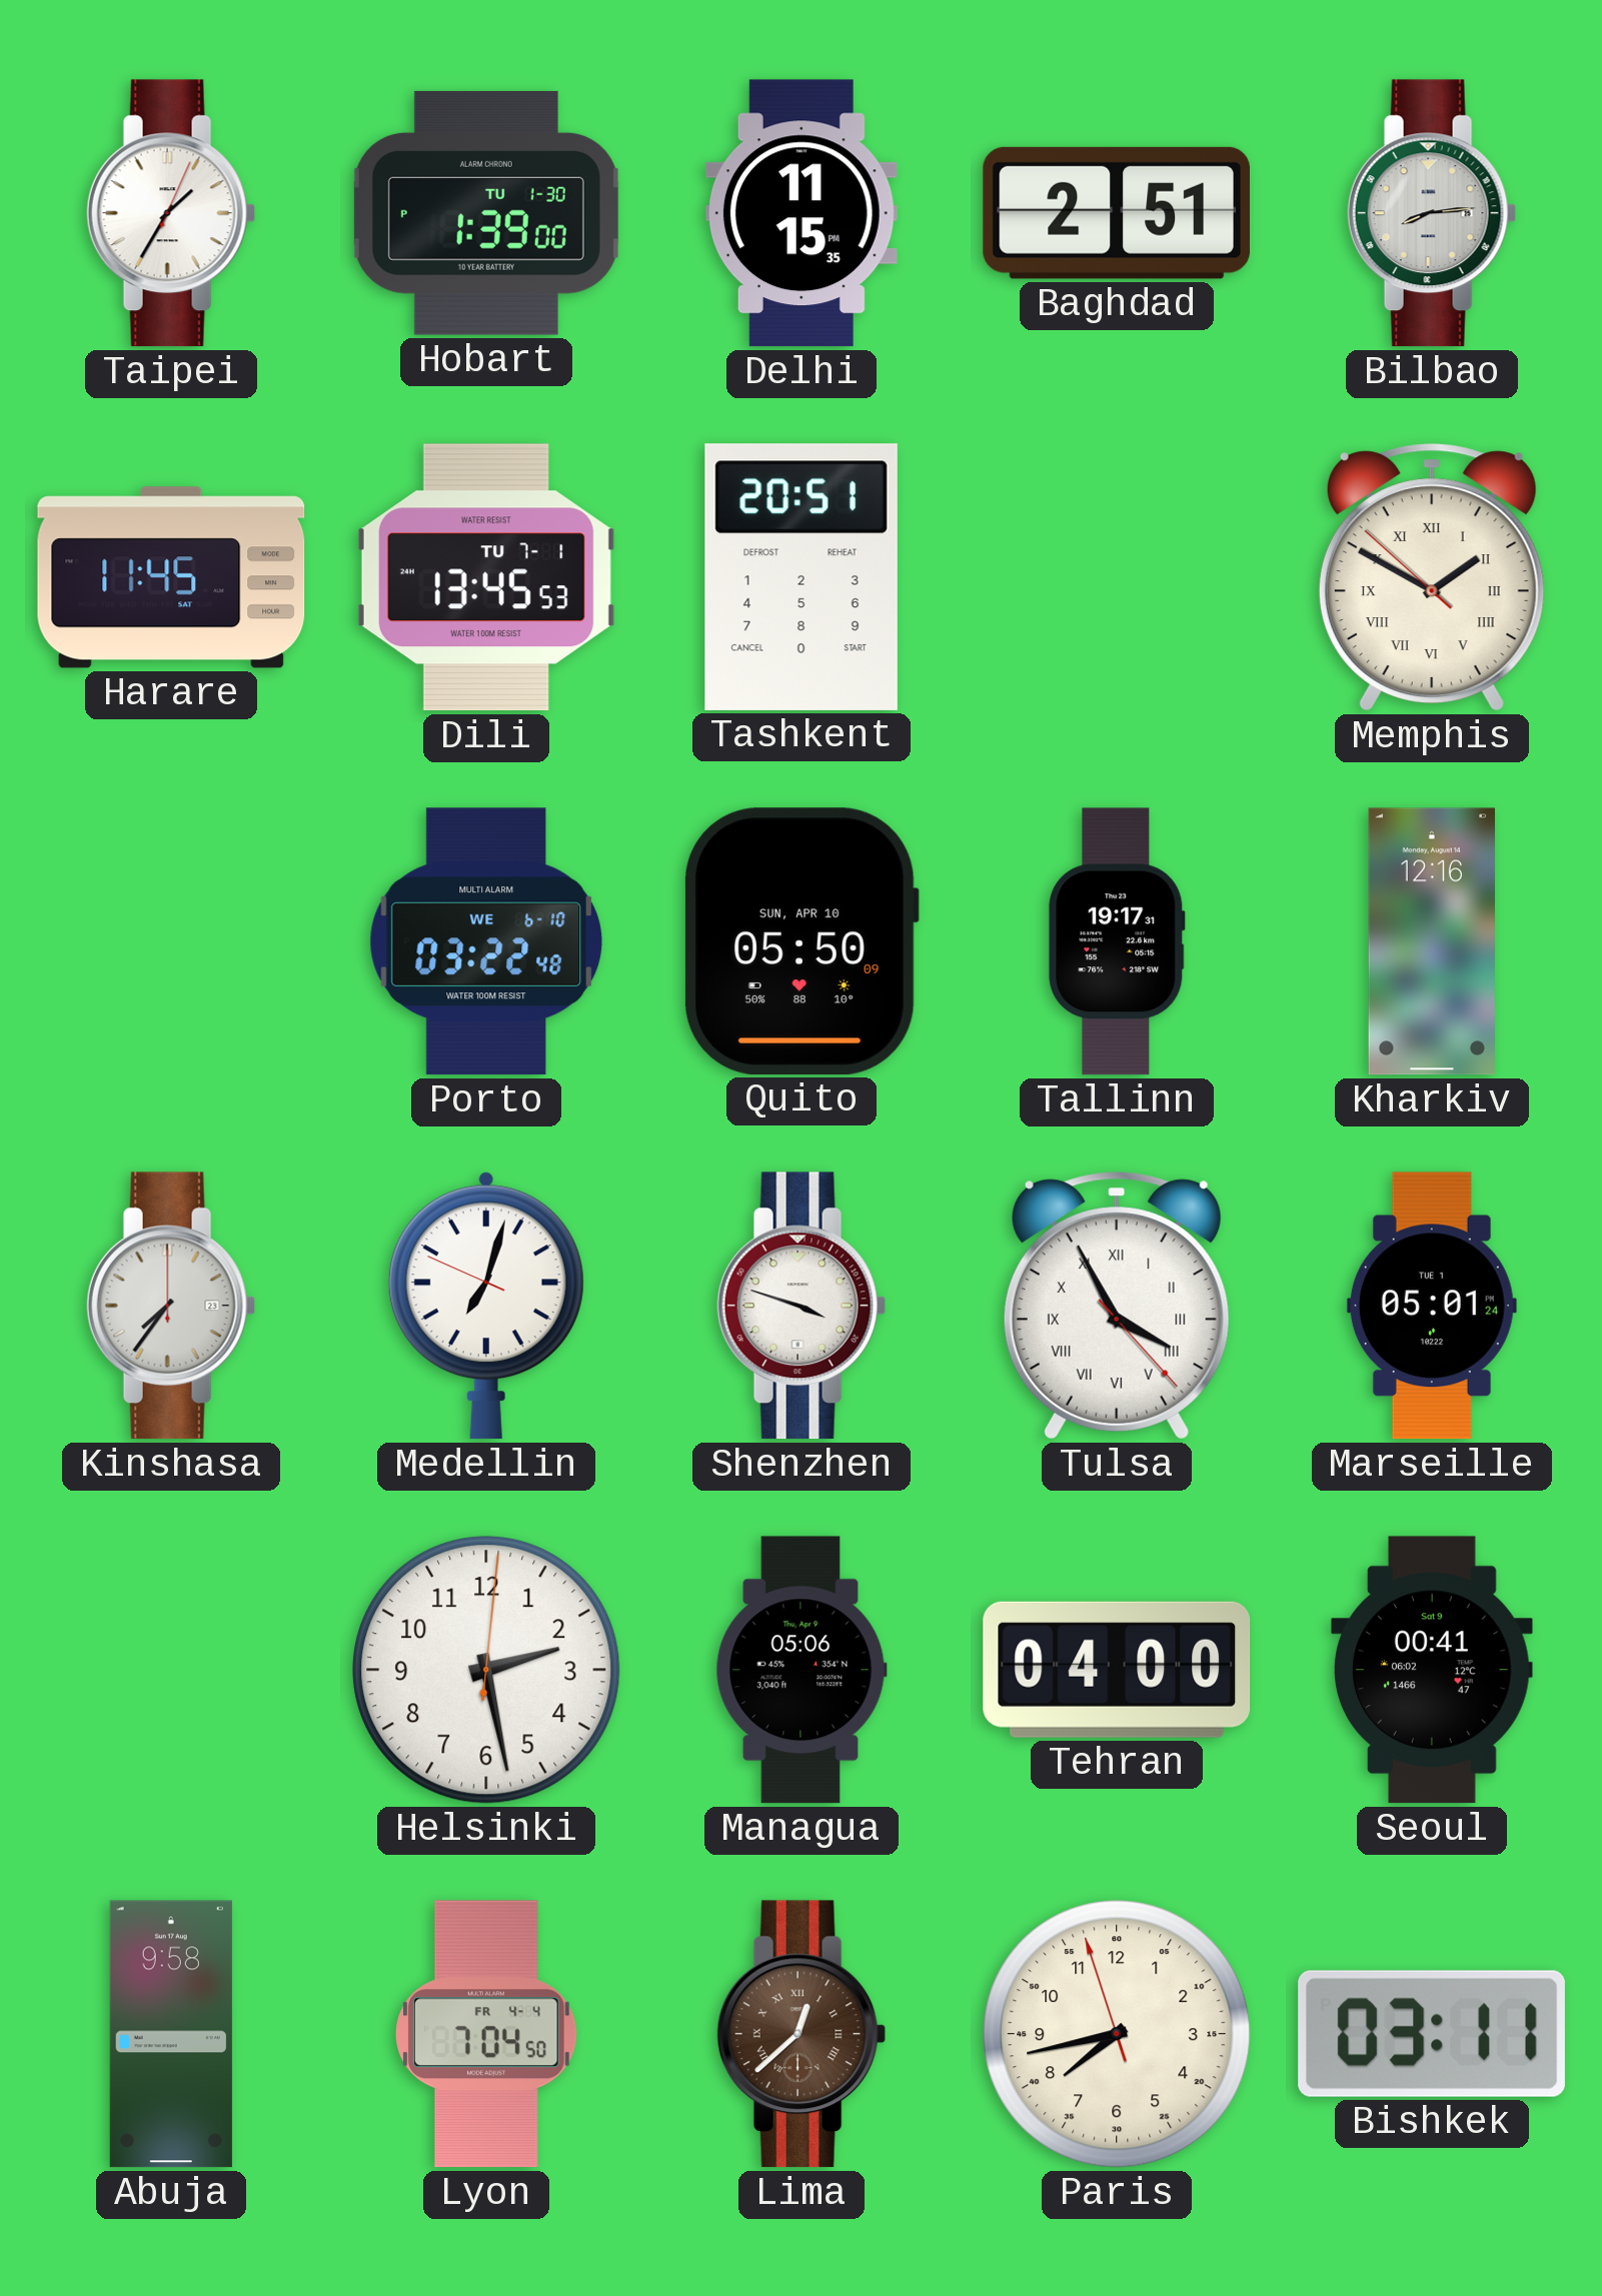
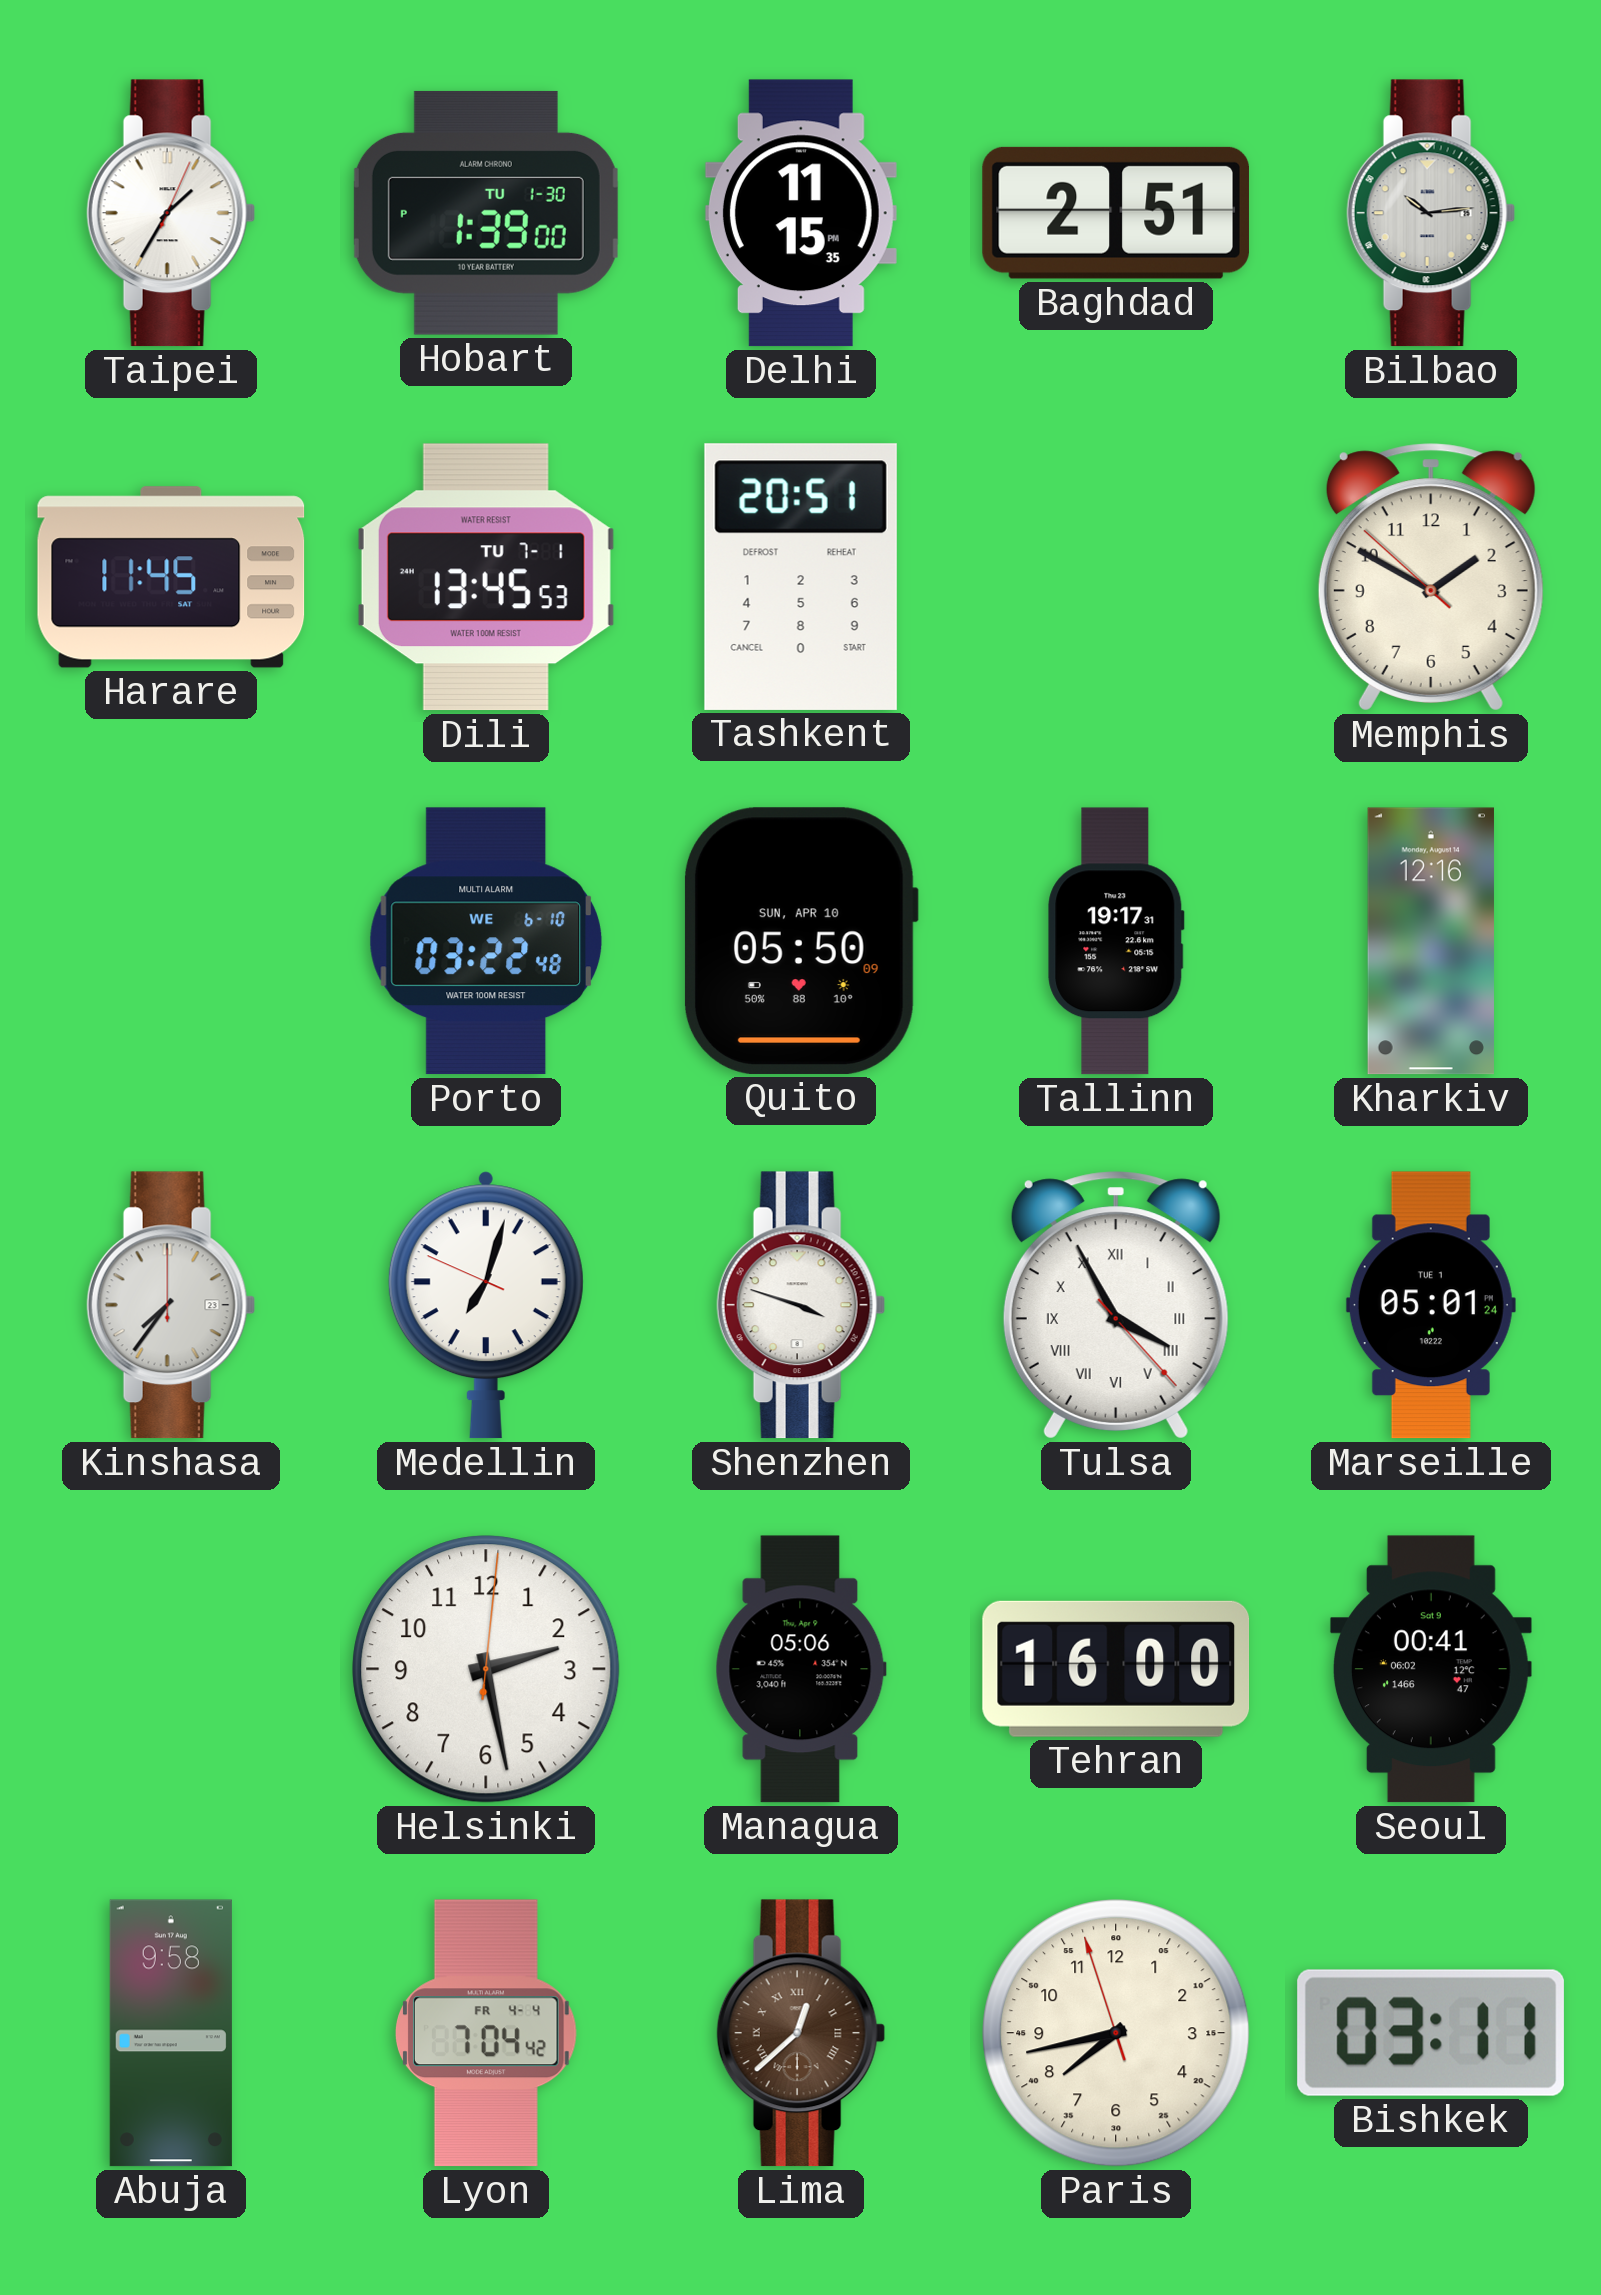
Bilbao: 8:14 -> 10:14 (1431, 213)
Memphis numerals: Roman -> Arabic (1431, 577)
Tehran: 04:00 -> 16:00 (1116, 1669)
Lyon: 7:04:50 -> 7:04:42 (486, 2033)
